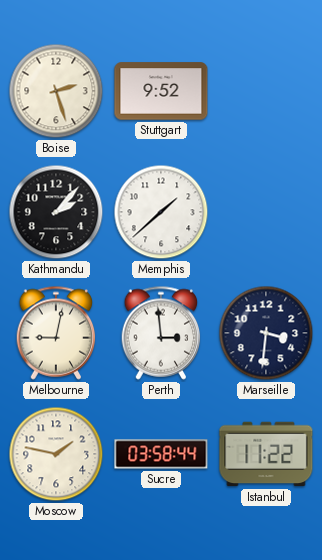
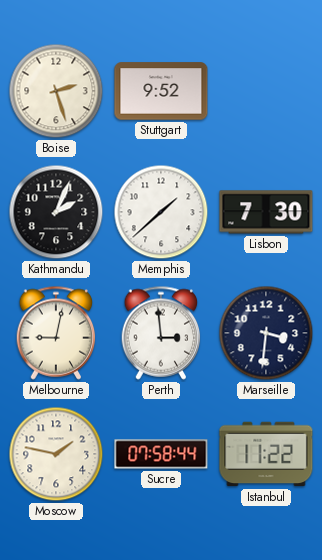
Kathmandu: 2:07 -> 2:04 (56, 212)
Lisbon: none -> 7:30 (266, 212)
Sucre: 03:58 -> 07:58 (161, 454)
